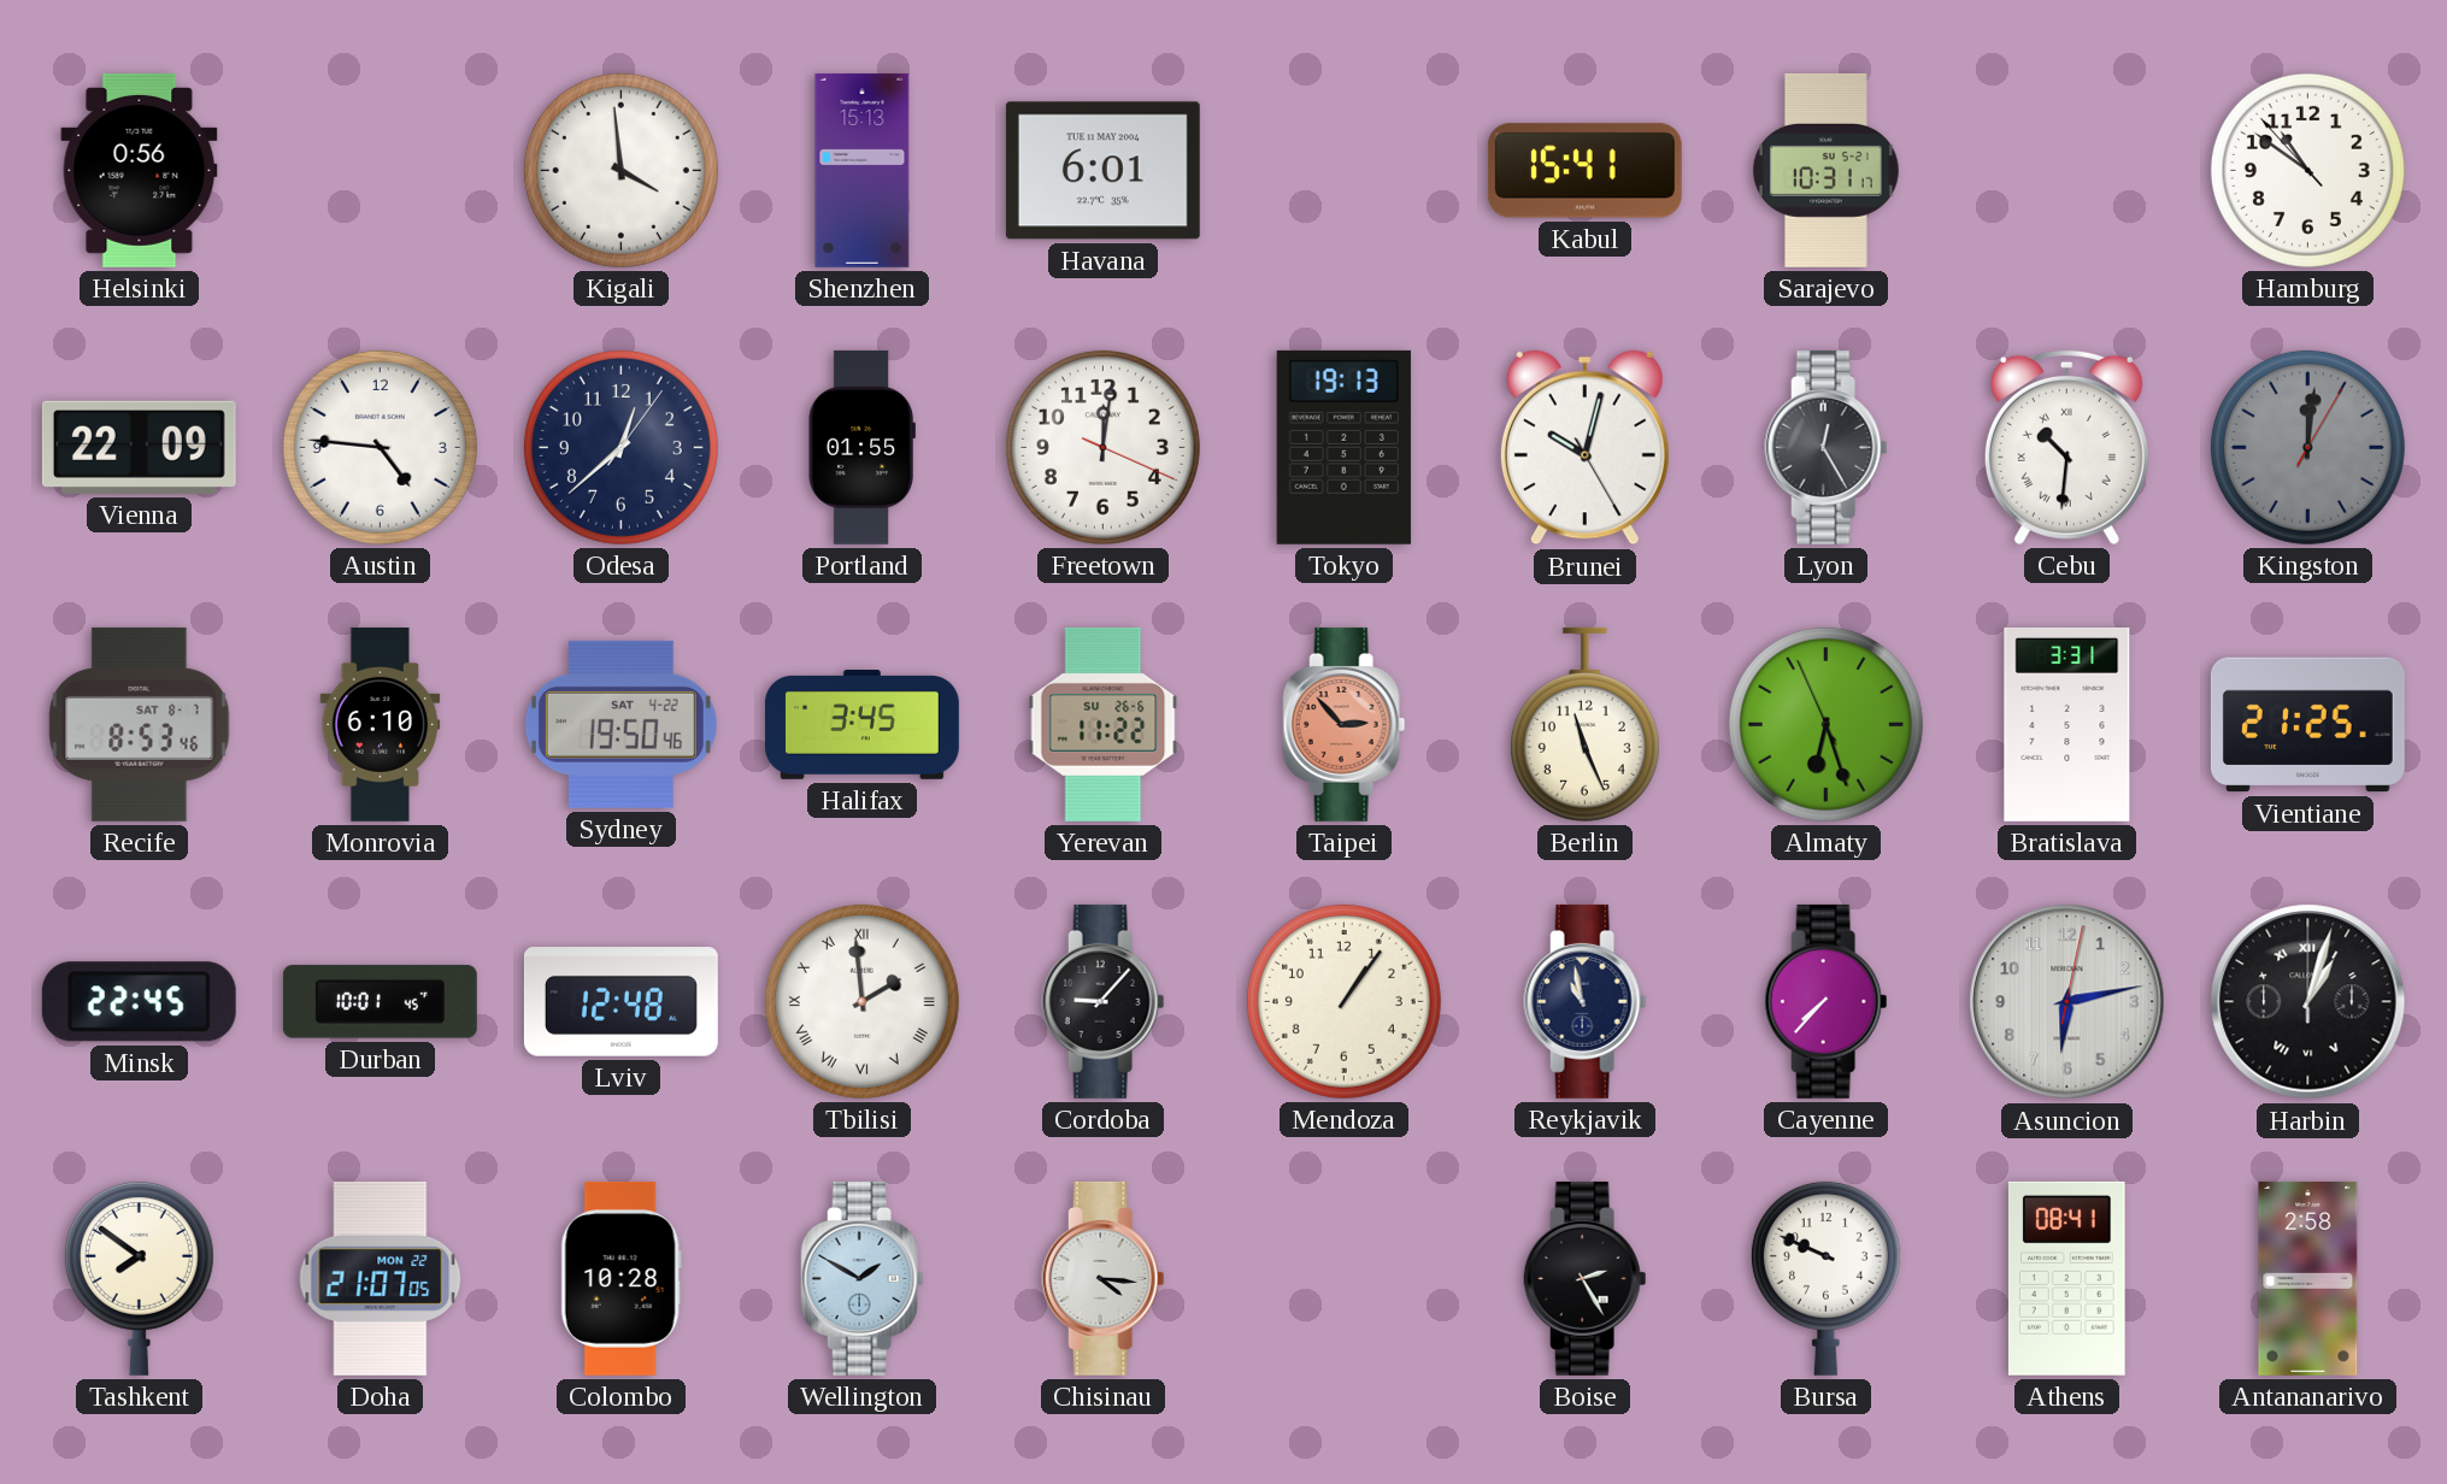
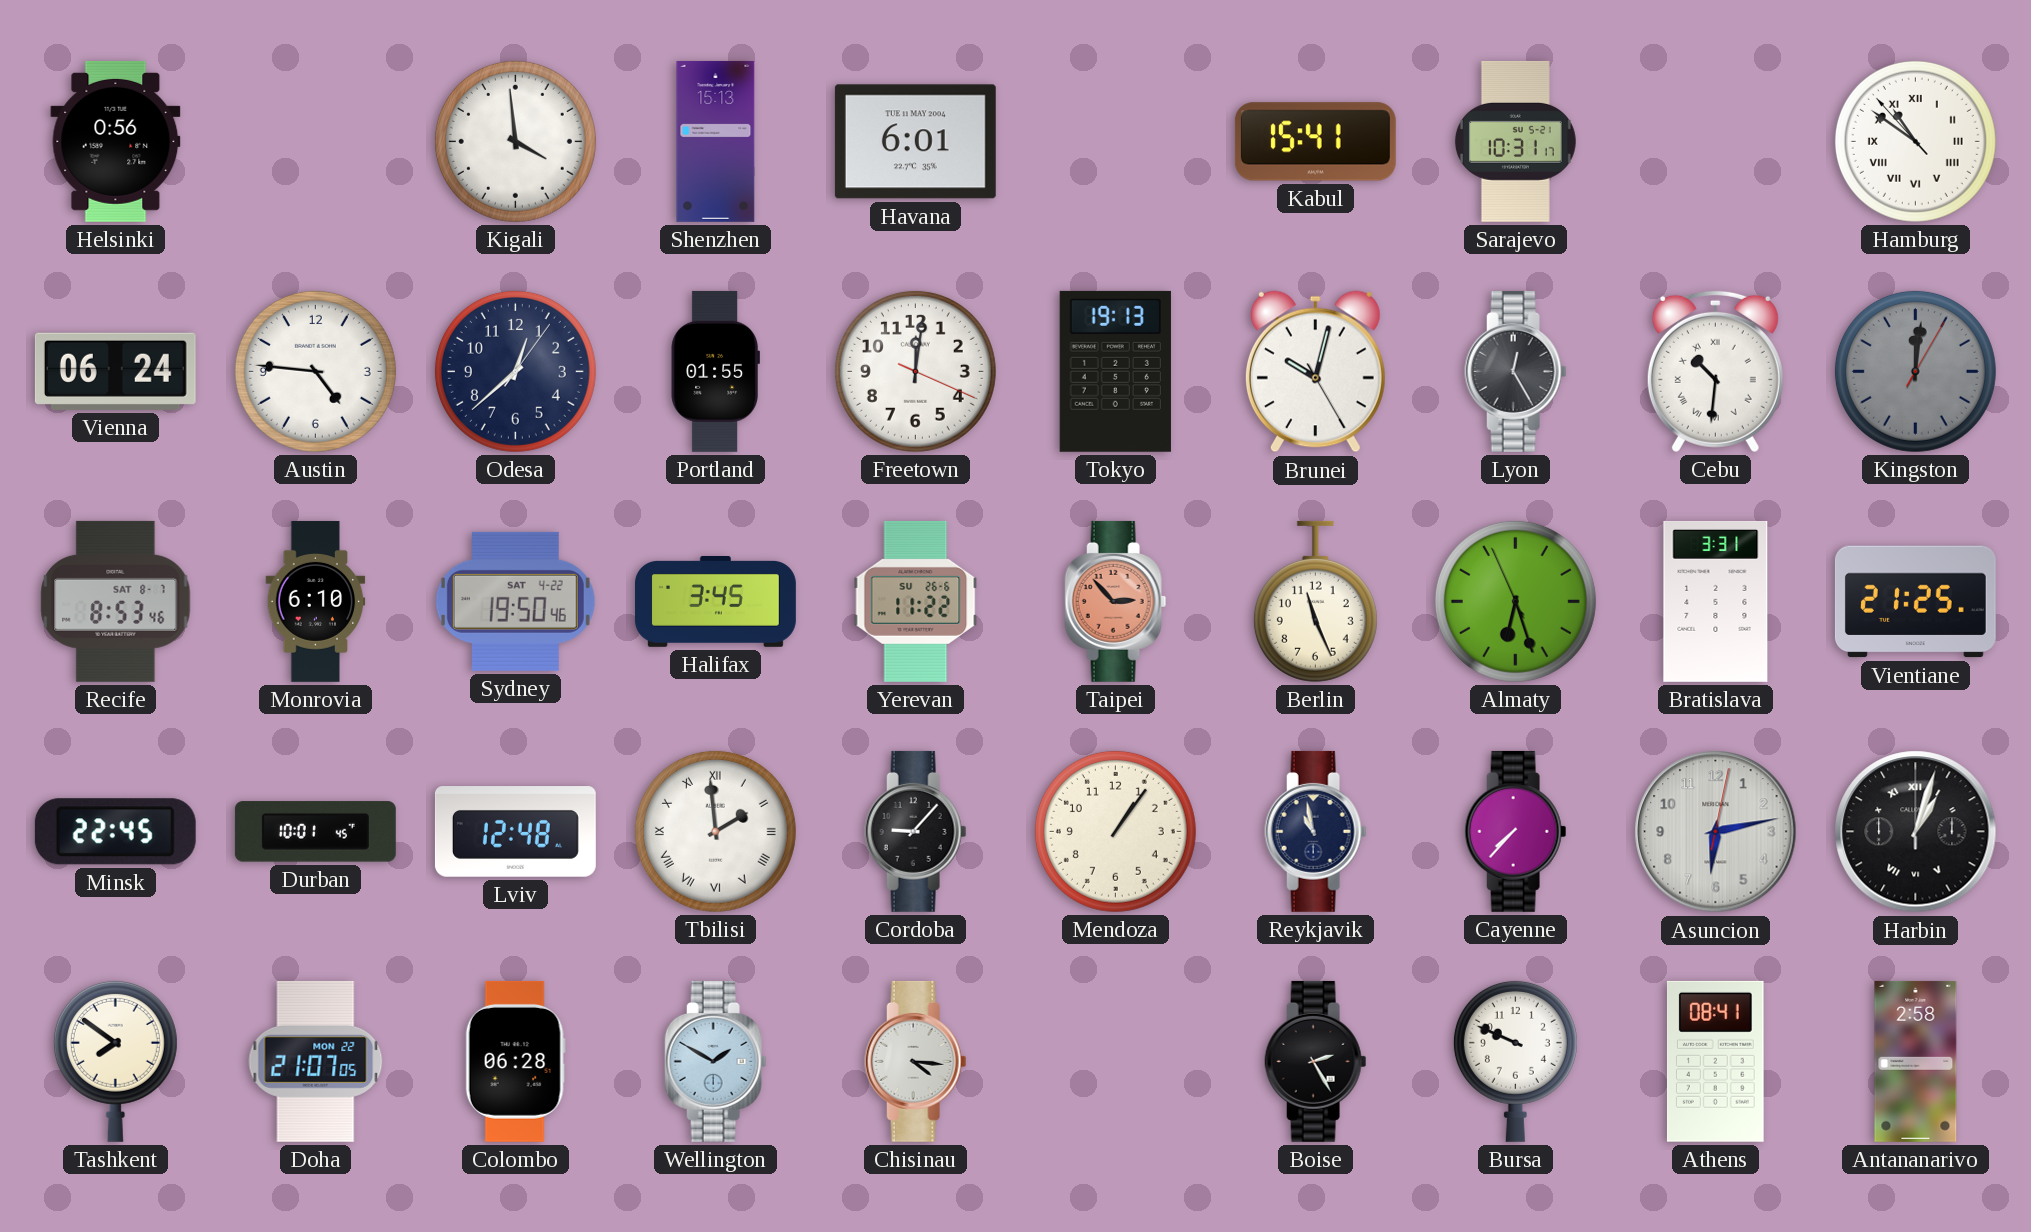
Hamburg numerals: Arabic -> Roman (1915, 141)
Vienna: 22:09 -> 06:24 (115, 371)
Colombo: 10:28 -> 06:28 (515, 1061)
